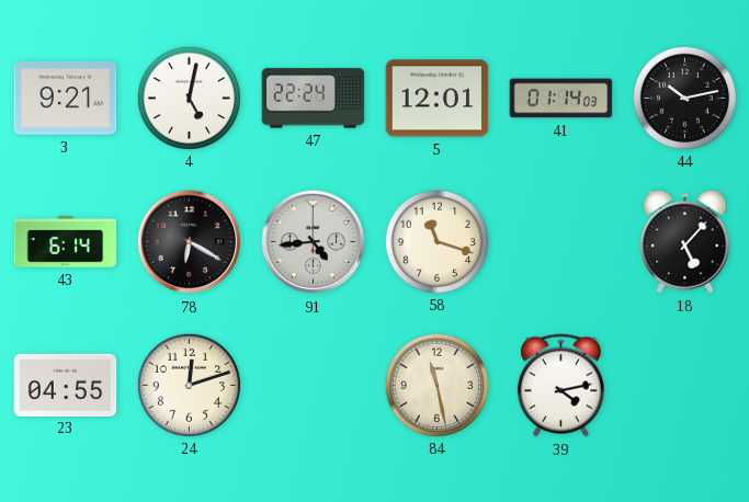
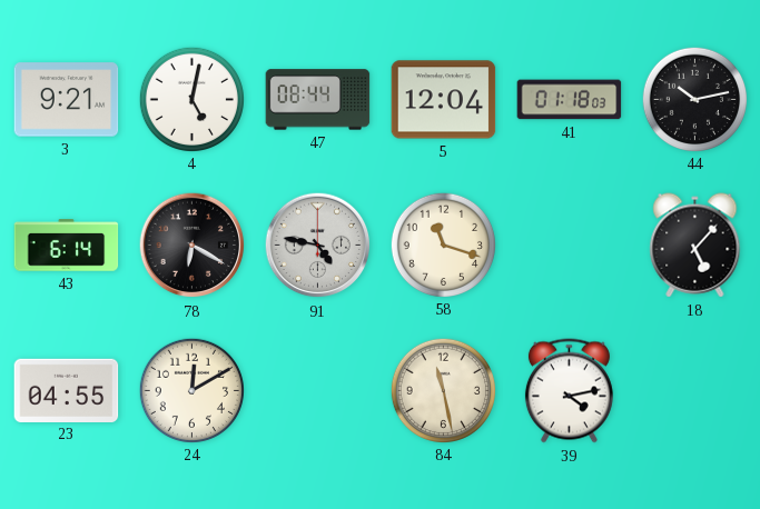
47: 22:24 -> 08:44 (318, 100)
5: 12:01 -> 12:04 (444, 100)
41: 01:14 -> 01:18 (570, 100)
91: 4:44 -> 4:47 (318, 246)
24: 12:12 -> 12:10 (191, 390)
